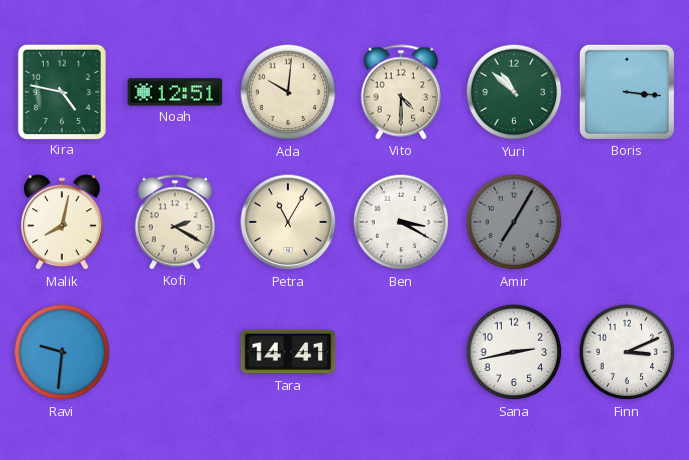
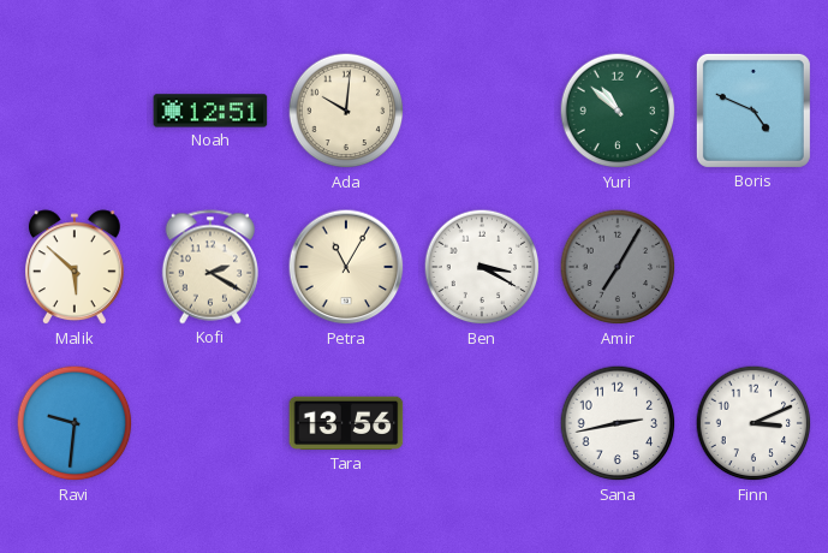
Kira: 4:47 -> none (61, 91)
Vito: 4:30 -> none (400, 92)
Boris: 3:16 -> 4:49 (753, 111)
Malik: 8:02 -> 5:52 (75, 268)
Tara: 14:41 -> 13:56 (346, 423)
